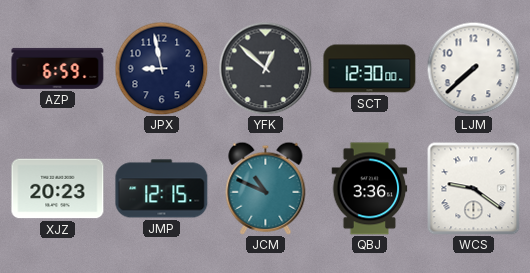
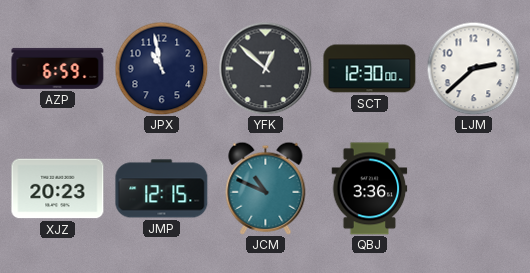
JPX: 8:58 -> 10:58 (161, 68)
LJM: 7:38 -> 2:38 (473, 68)
WCS: 9:21 -> none (473, 188)
